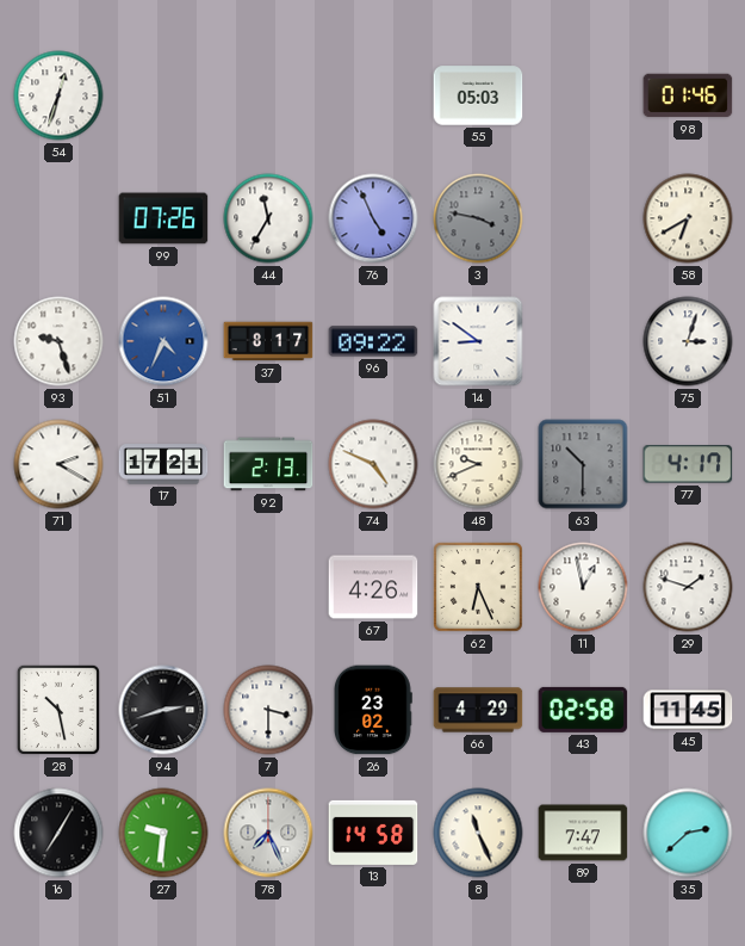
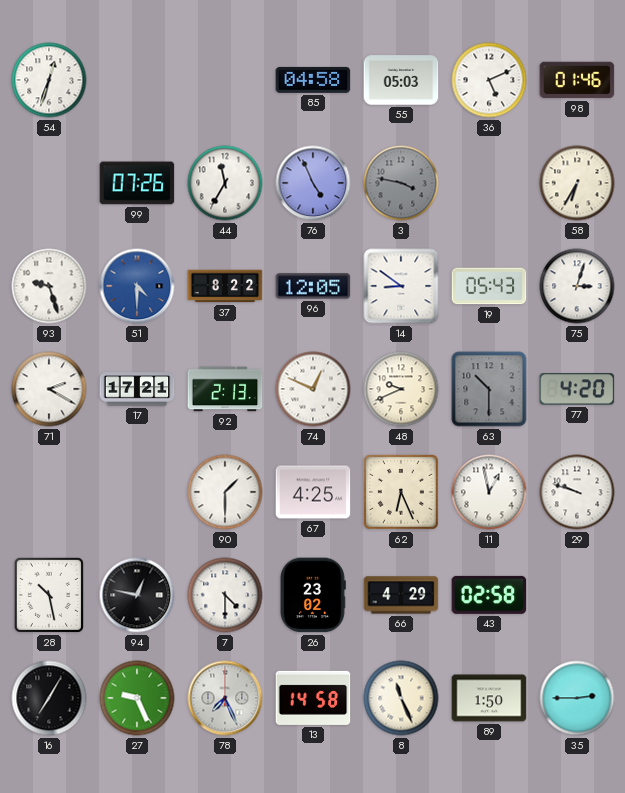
85: none -> 04:58 (313, 80)
36: none -> 5:11 (489, 80)
58: 6:40 -> 6:35 (577, 183)
51: 4:34 -> 4:30 (137, 286)
37: 8:17 -> 8:22 (225, 286)
96: 09:22 -> 12:05 (313, 286)
19: none -> 05:43 (489, 286)
74: 4:49 -> 12:49 (313, 389)
77: 4:17 -> 4:20 (577, 389)
90: none -> 1:30 (225, 492)
67: 4:26 -> 4:25 (313, 492)
29: 1:48 -> 9:48 (577, 492)
94: 2:42 -> 12:47 (137, 595)
7: 3:30 -> 4:30 (225, 595)
45: 11:45 -> none (688, 710)
27: 9:31 -> 9:26 (137, 698)
89: 7:47 -> 1:50 (489, 698)
35: 2:38 -> 2:45 (577, 698)
